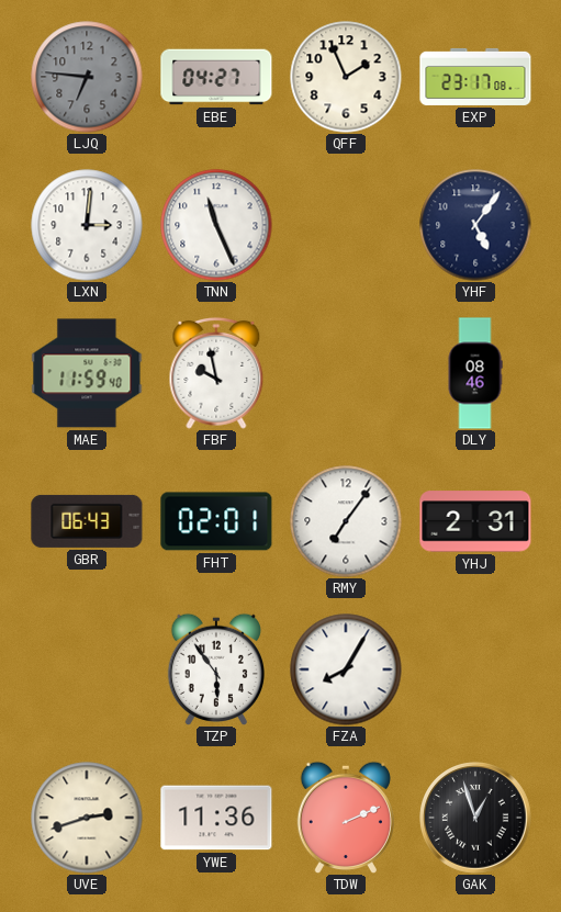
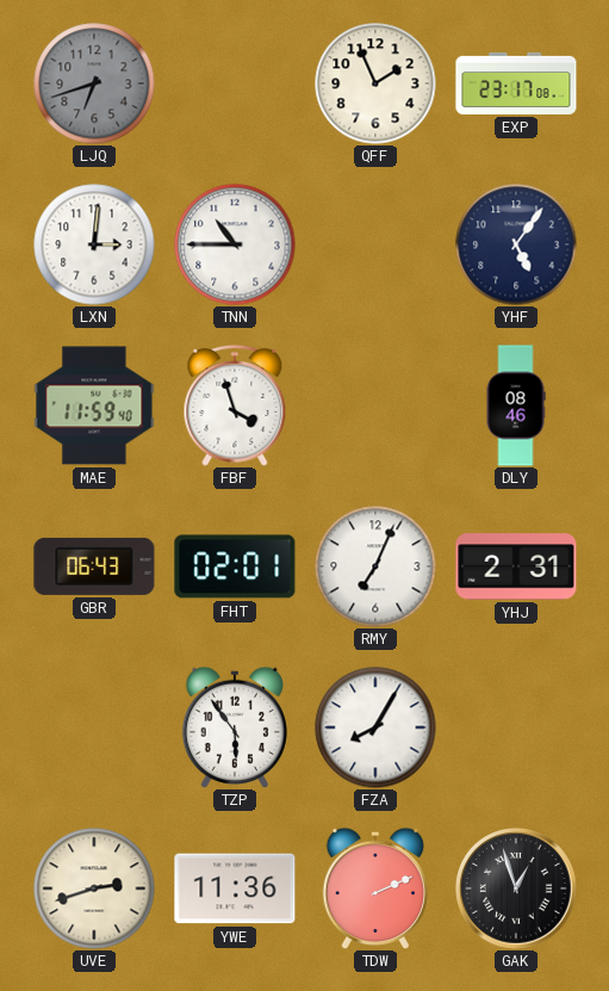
LJQ: 6:46 -> 6:42 (94, 83)
EBE: 04:27 -> none (216, 77)
TNN: 11:26 -> 10:45 (235, 244)
FBF: 9:58 -> 3:57 (235, 405)
RMY: 7:06 -> 7:04 (375, 566)
